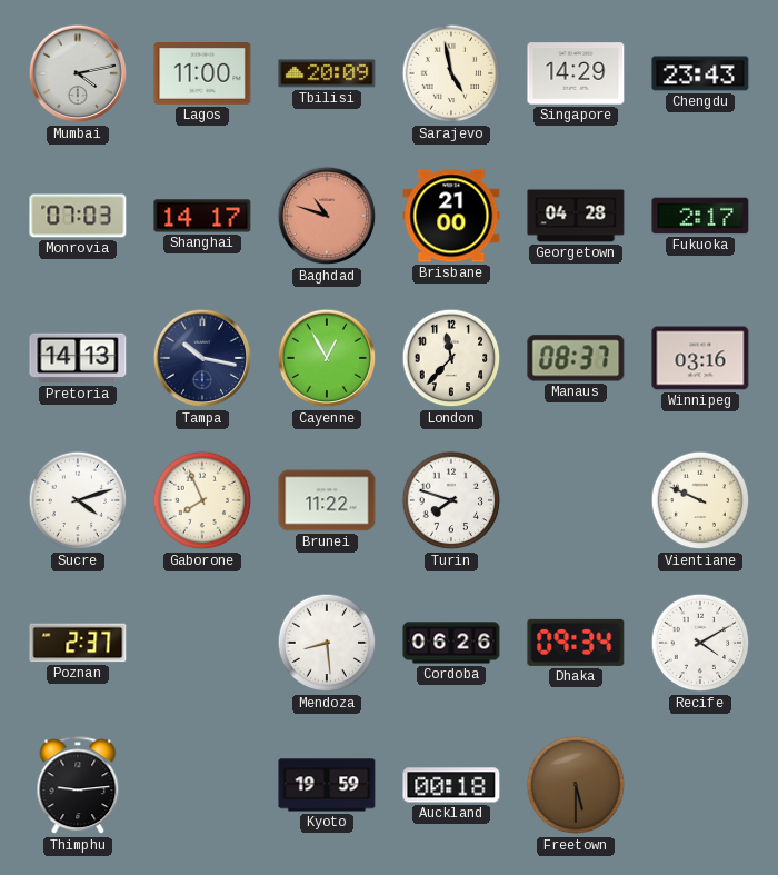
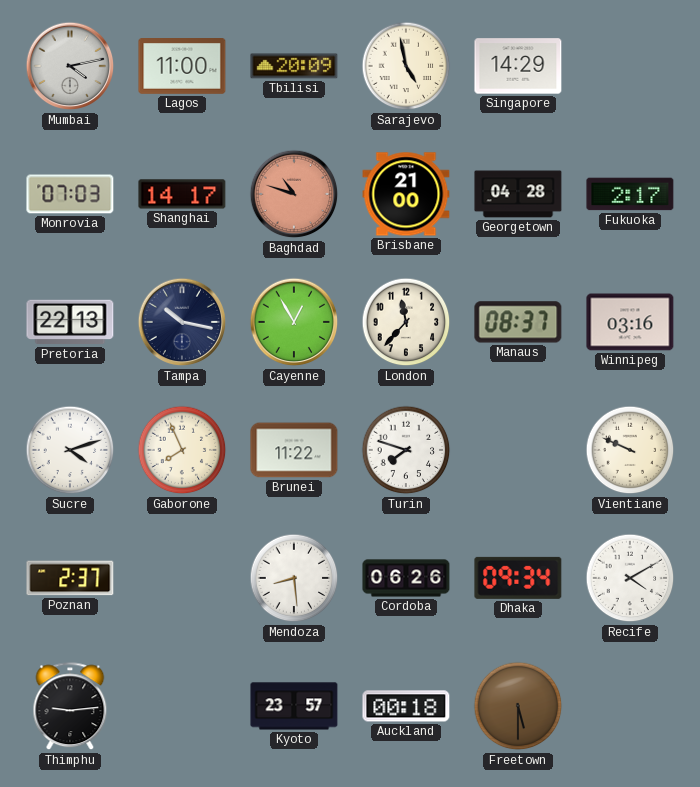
Chengdu: 23:43 -> none (700, 73)
Pretoria: 14:13 -> 22:13 (70, 322)
Kyoto: 19:59 -> 23:57 (294, 706)
